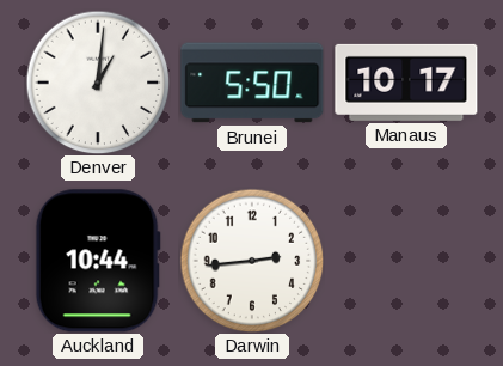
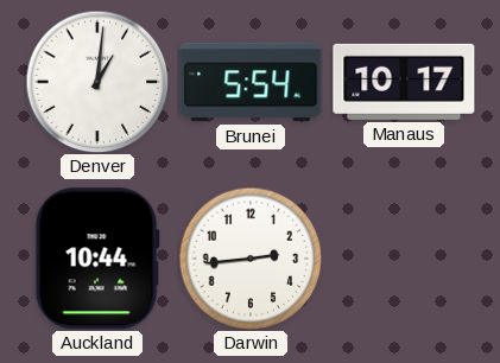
Brunei: 5:50 -> 5:54 (251, 82)
